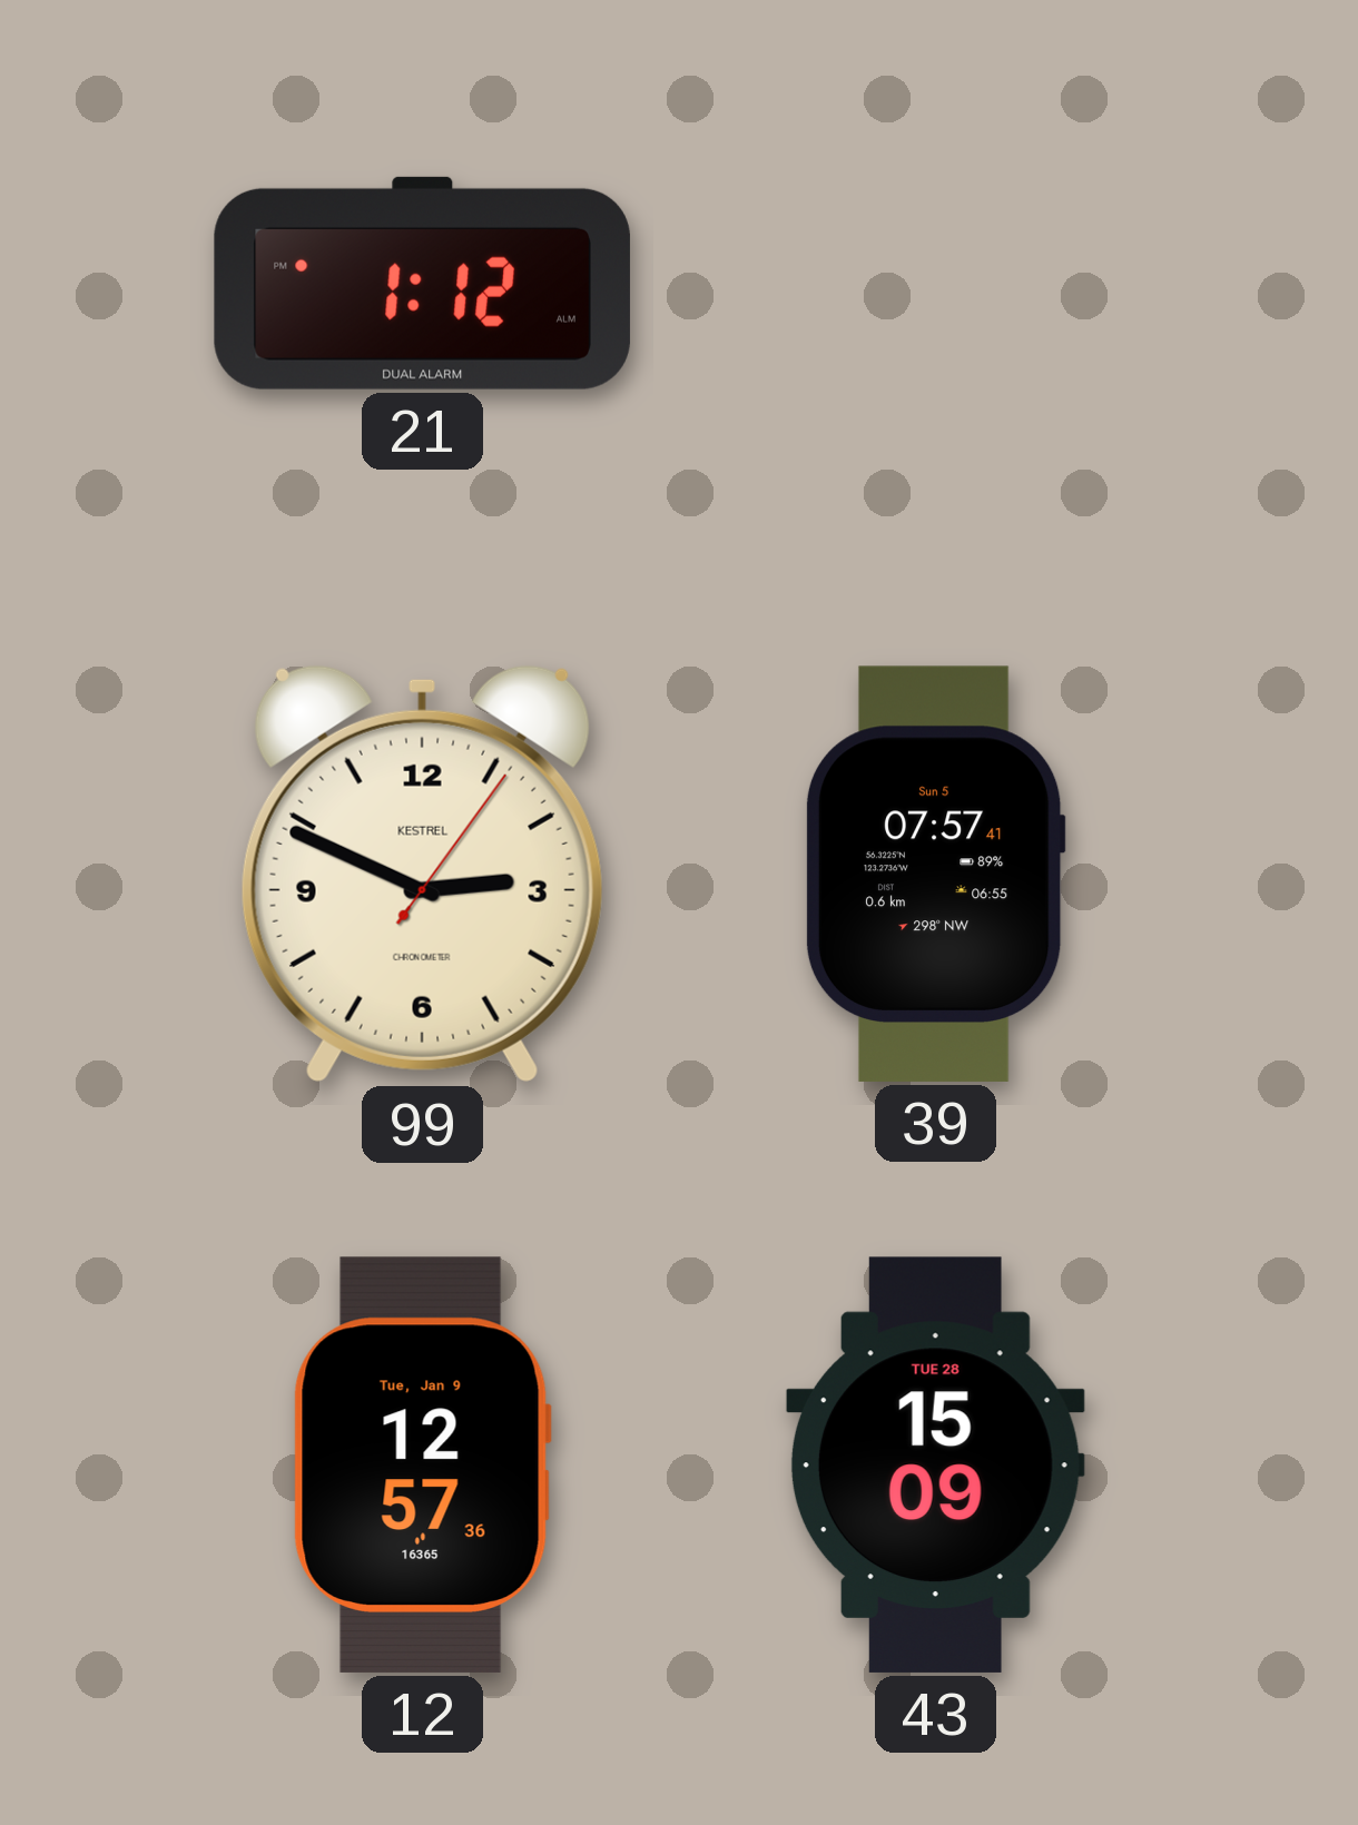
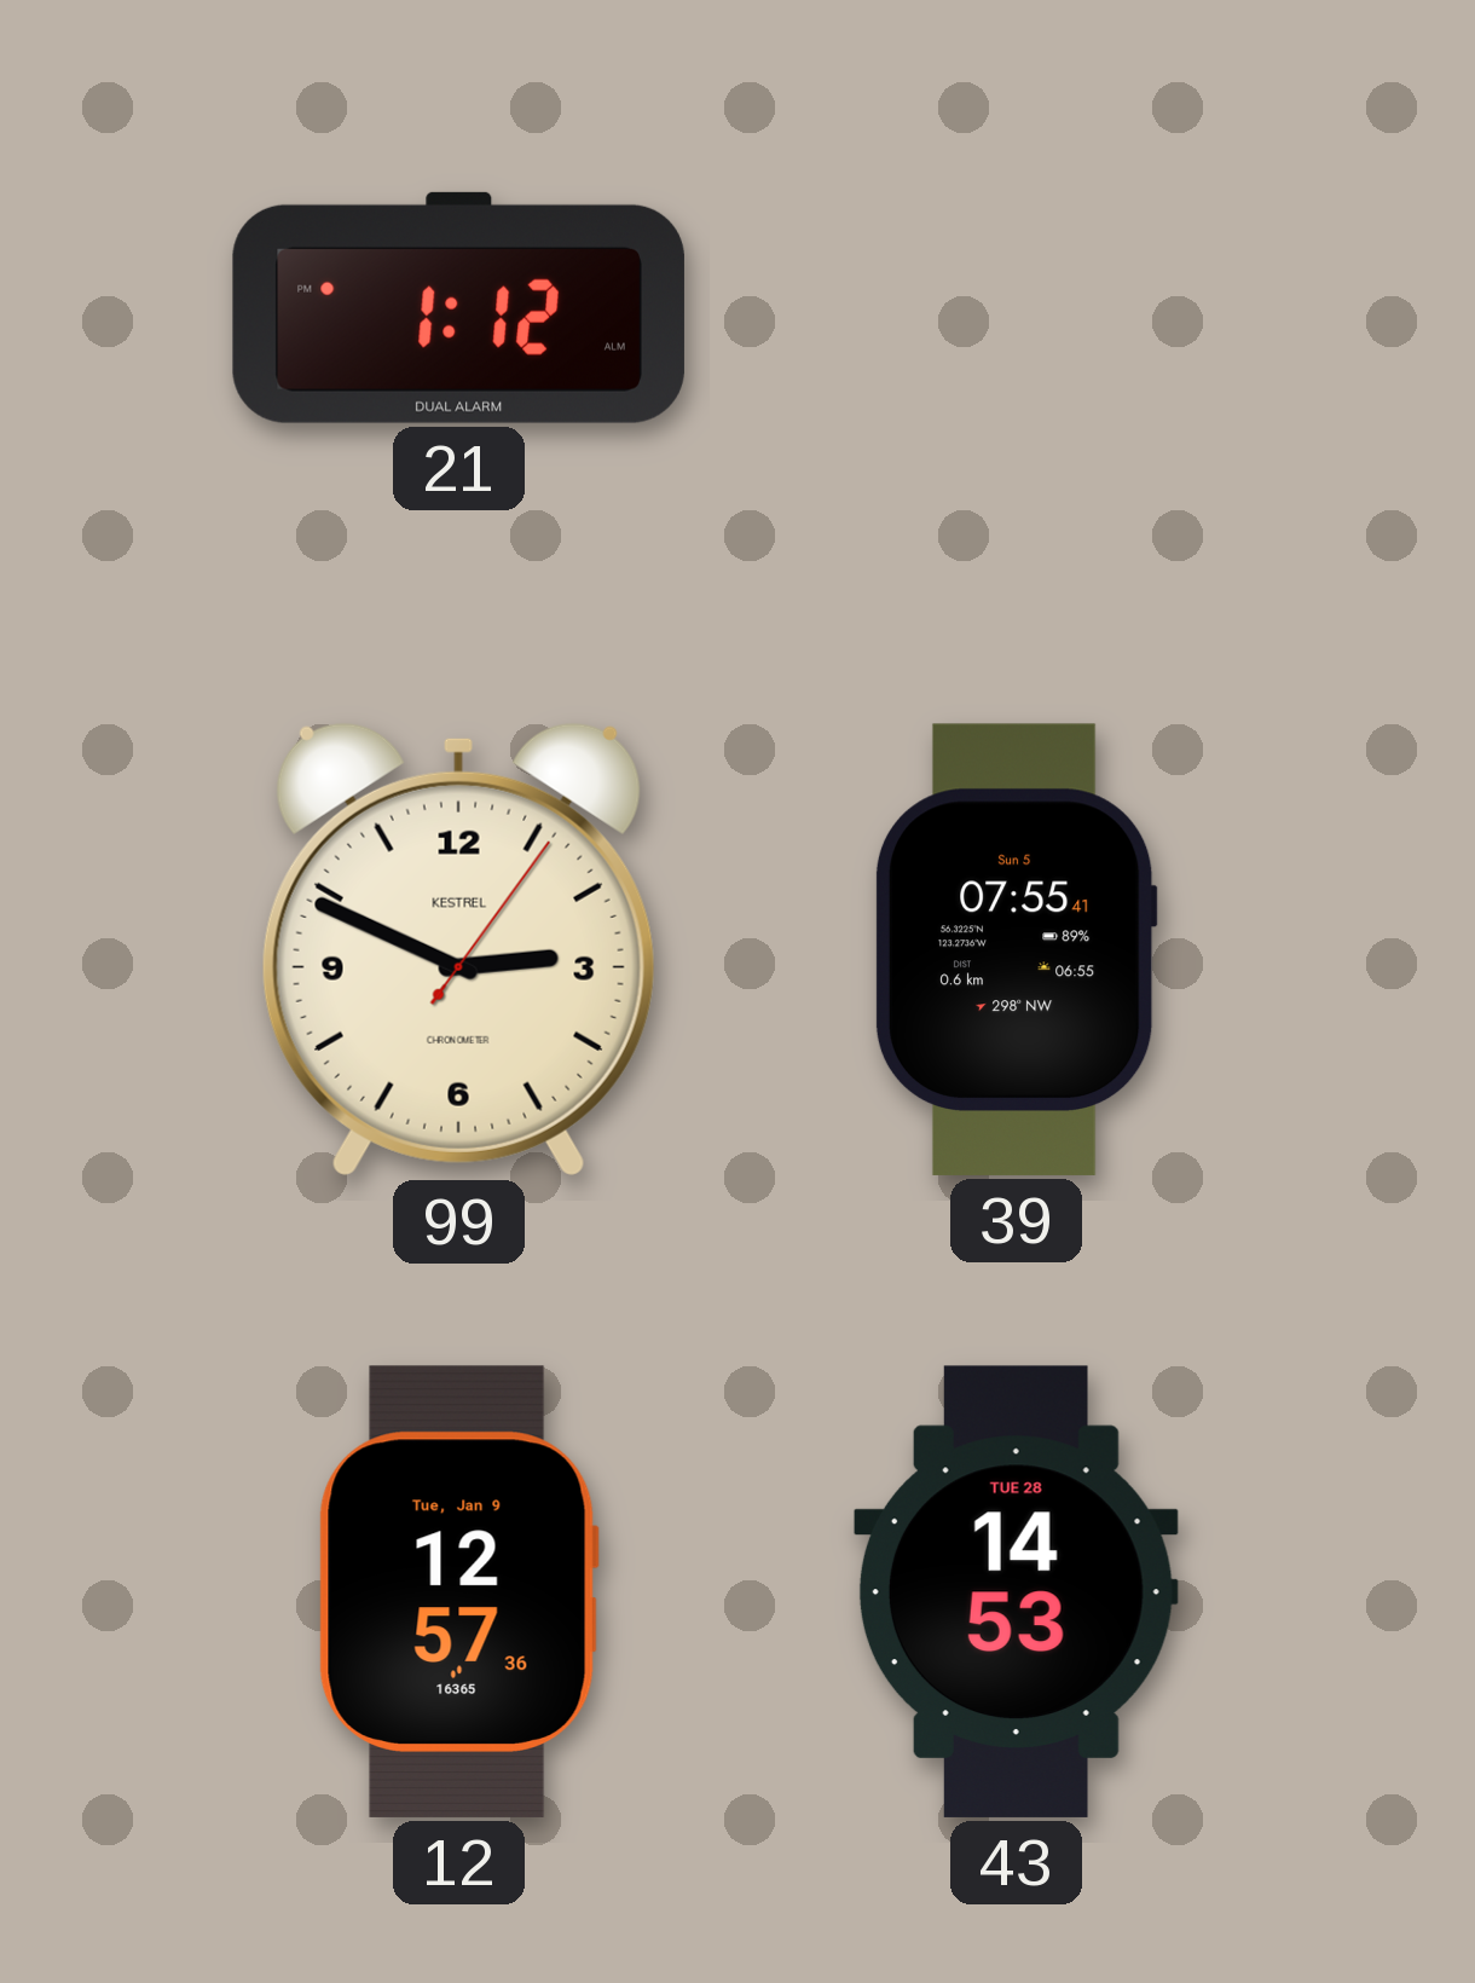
39: 07:57 -> 07:55 (1016, 949)
43: 15:09 -> 14:53 (1016, 1591)
